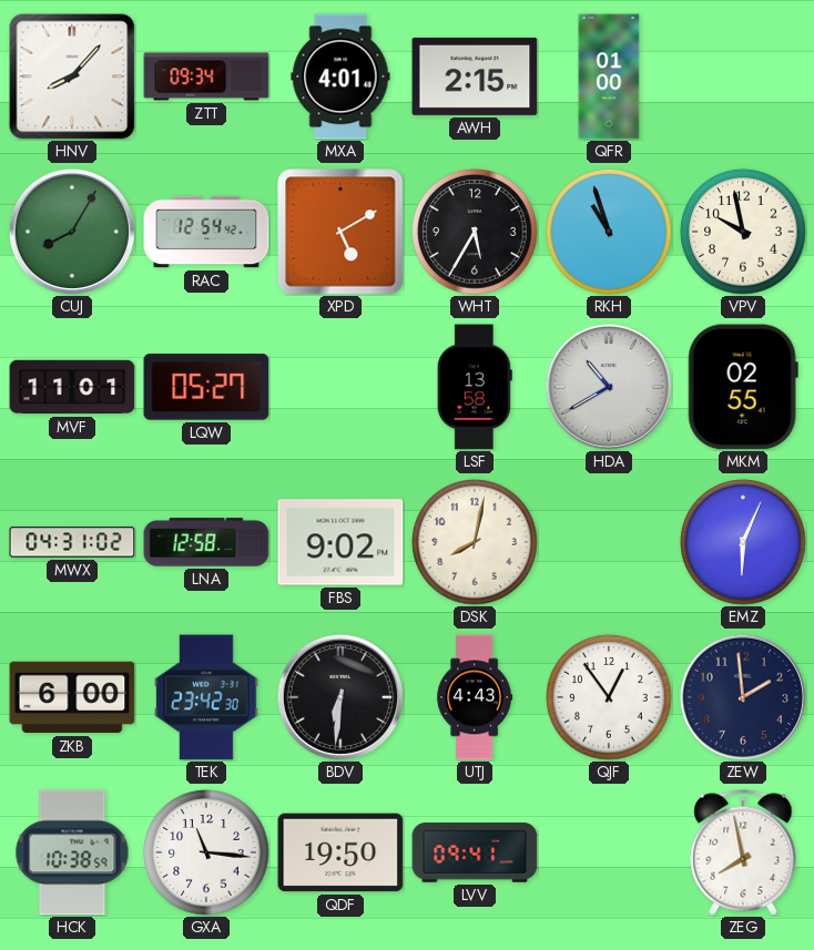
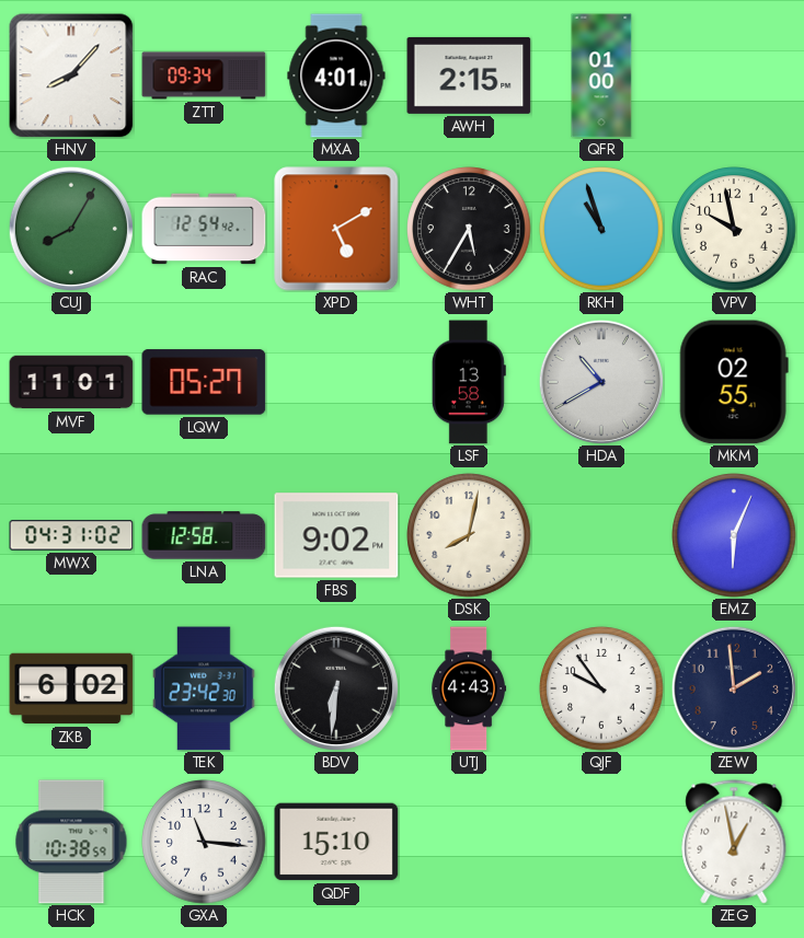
ZKB: 6:00 -> 6:02 (71, 688)
QJF: 12:54 -> 9:54 (601, 688)
QDF: 19:50 -> 15:10 (336, 842)
LVV: 09:41 -> none (475, 852)
ZEG: 7:58 -> 12:58 (734, 842)
